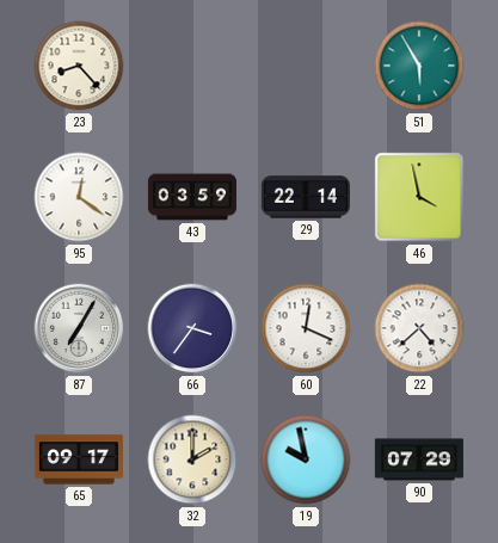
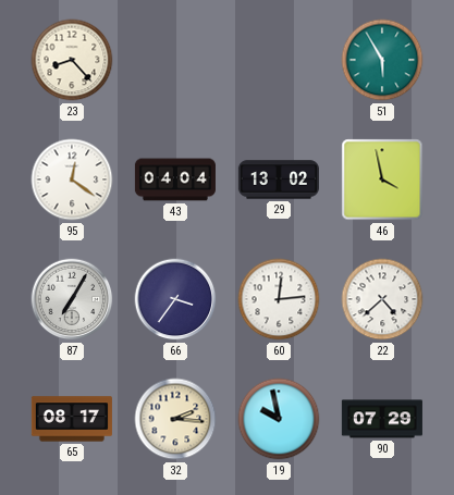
43: 03:59 -> 04:04 (175, 180)
29: 22:14 -> 13:02 (279, 180)
60: 12:19 -> 12:14 (279, 299)
65: 09:17 -> 08:17 (72, 419)
32: 2:00 -> 2:16 (175, 419)
